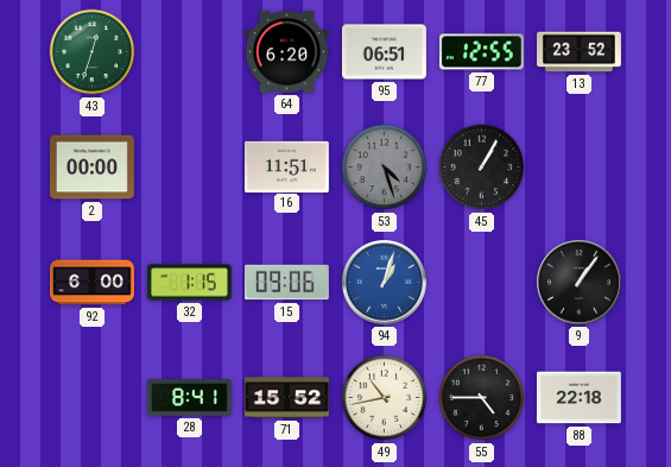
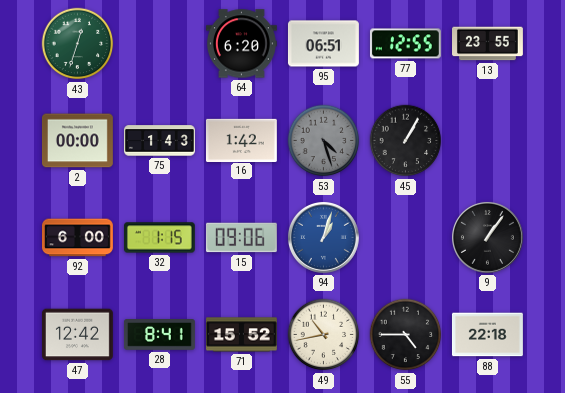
13: 23:52 -> 23:55 (488, 44)
75: none -> 1:43 (160, 141)
16: 11:51 -> 1:42 (241, 140)
47: none -> 12:42 (77, 335)
